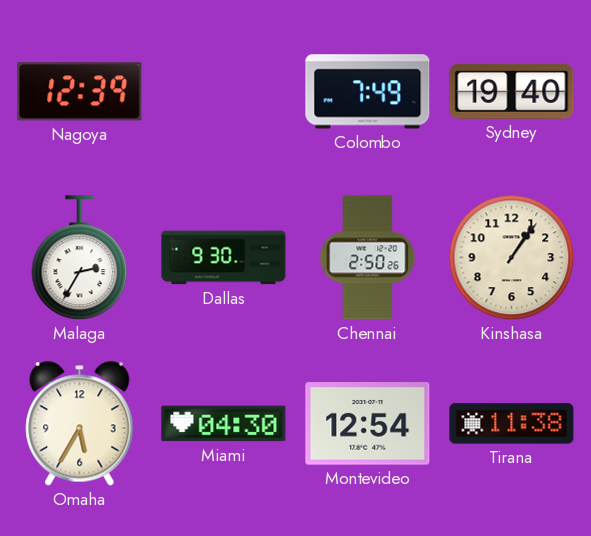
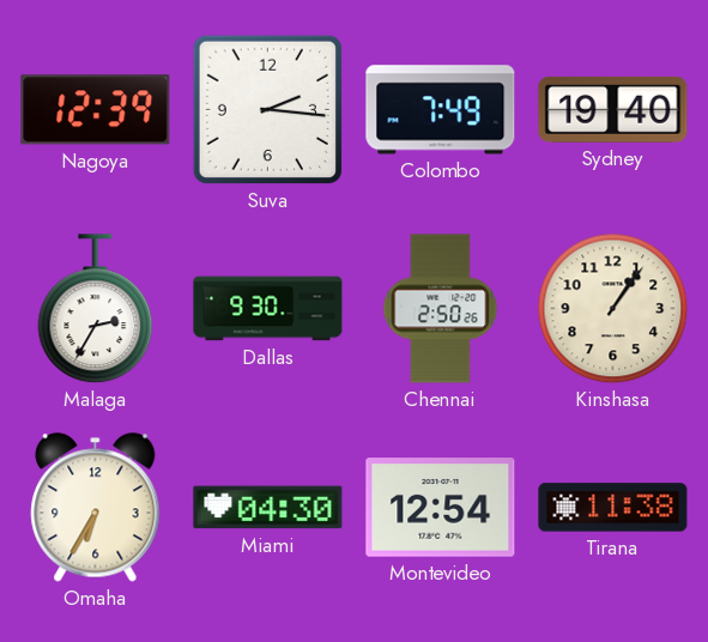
Suva: none -> 2:16 (267, 109)
Omaha: 5:35 -> 6:35 (96, 508)
